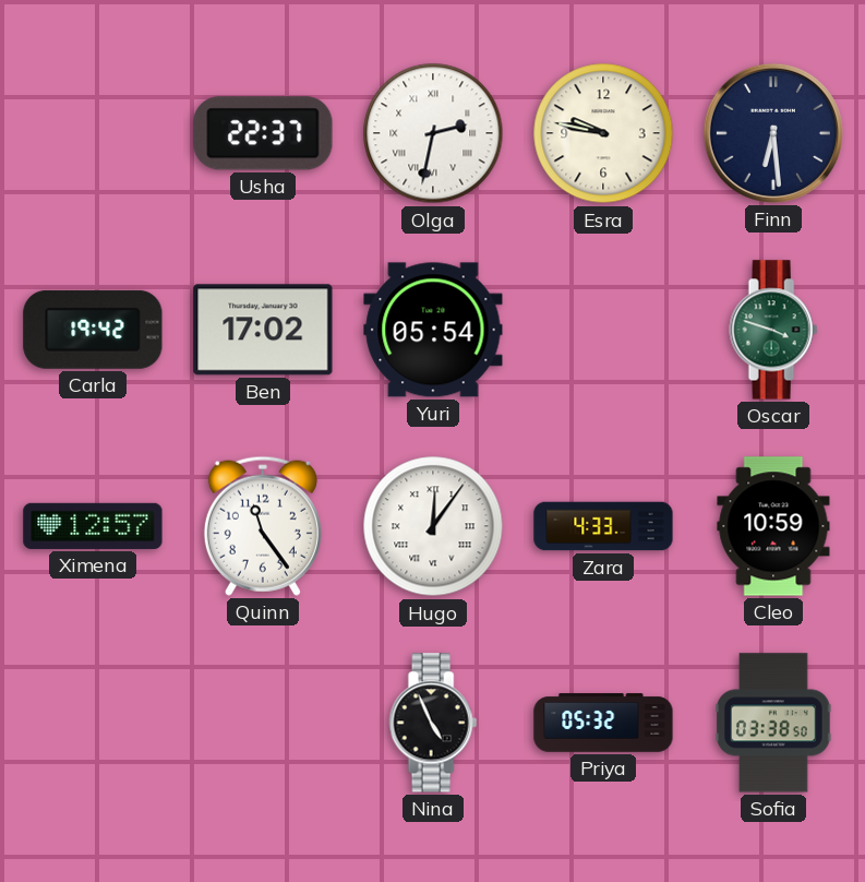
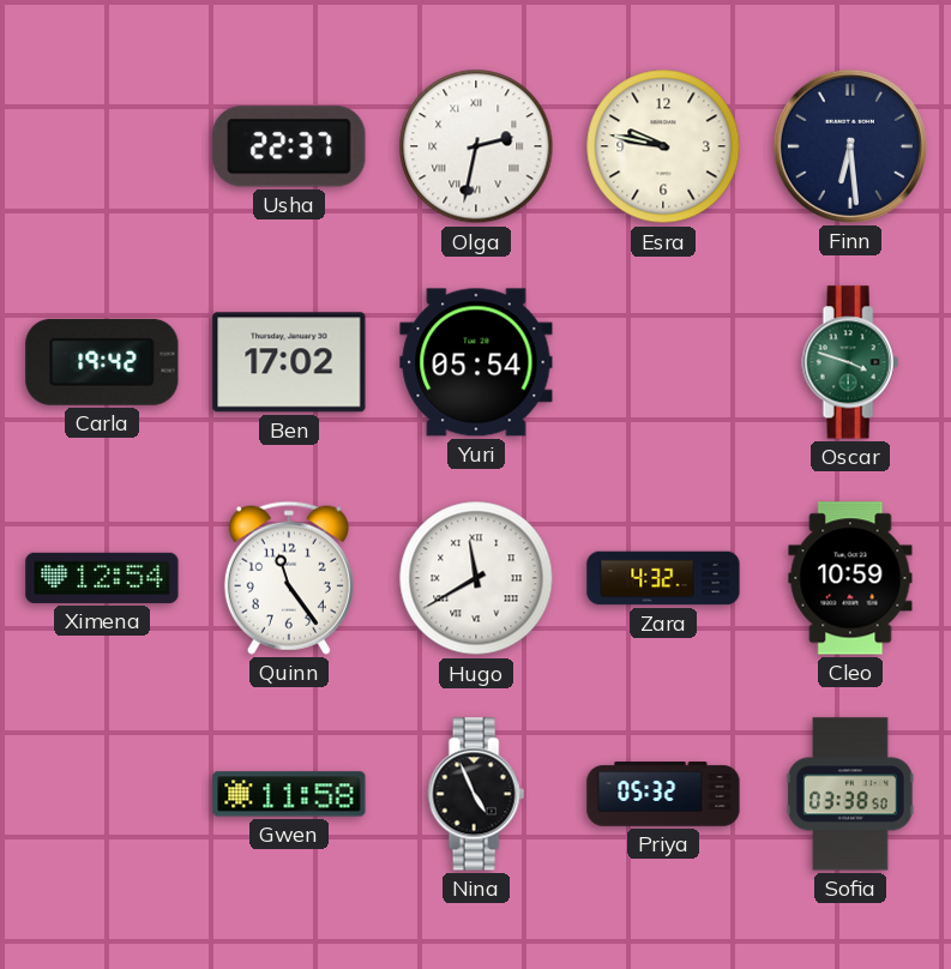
Ximena: 12:57 -> 12:54 (102, 578)
Hugo: 12:06 -> 11:40 (476, 578)
Zara: 4:33 -> 4:32 (663, 578)
Gwen: none -> 11:58 (289, 794)
